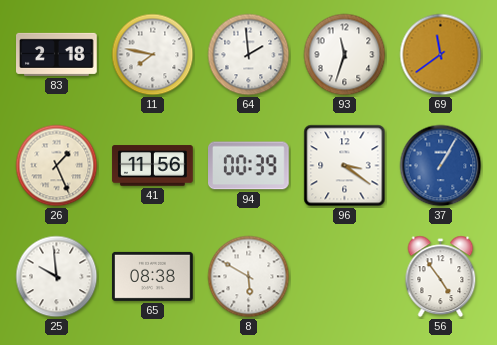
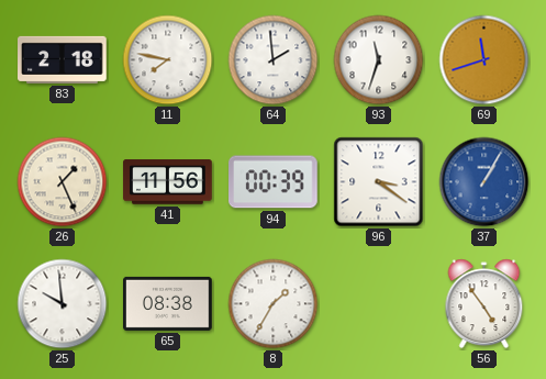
69: 11:39 -> 11:42 (484, 60)
8: 5:50 -> 1:35 (274, 304)
